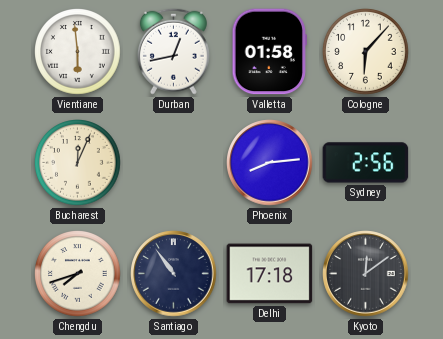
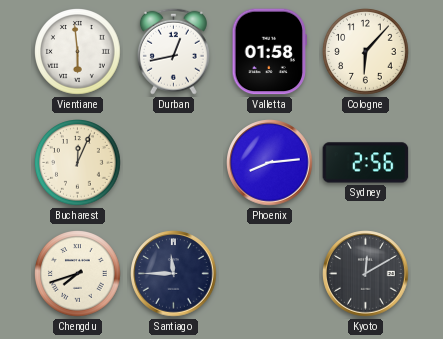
Santiago: 10:54 -> 11:45 (174, 274)
Delhi: 17:18 -> none (270, 274)
Kyoto: 12:09 -> 12:10 (366, 274)
